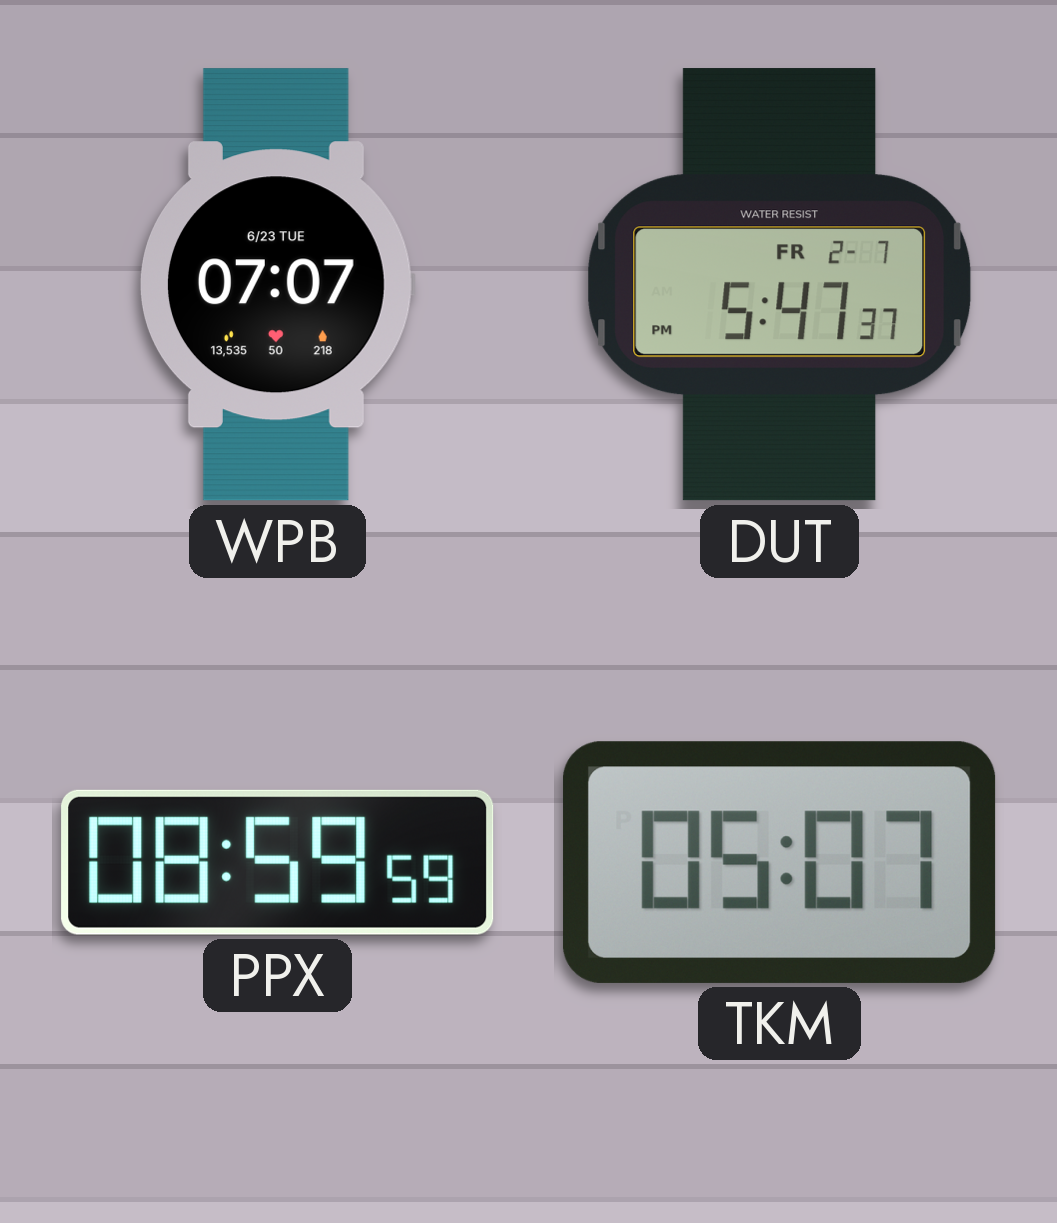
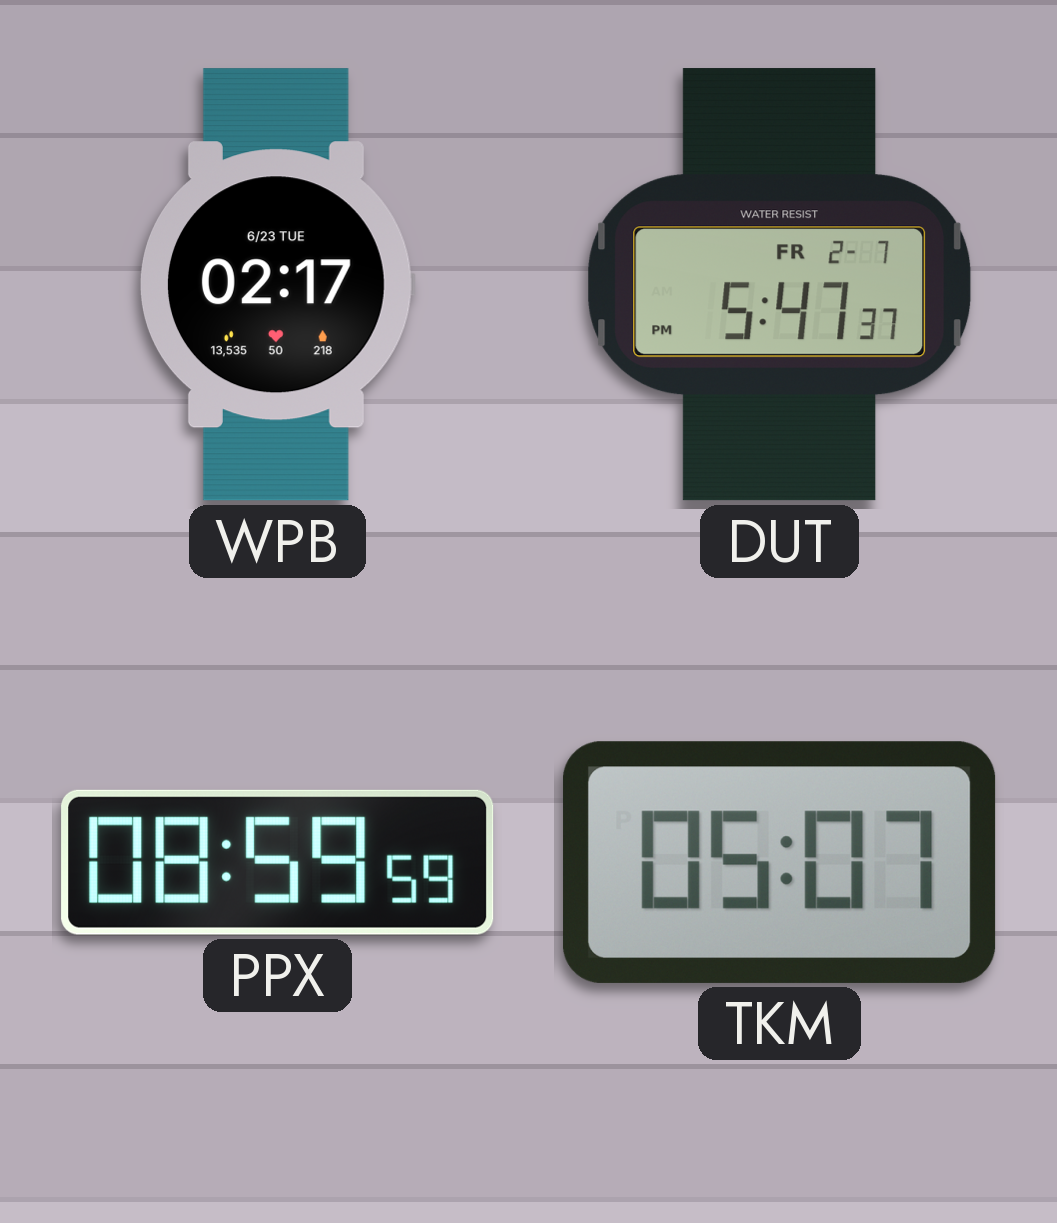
WPB: 07:07 -> 02:17 (277, 285)
